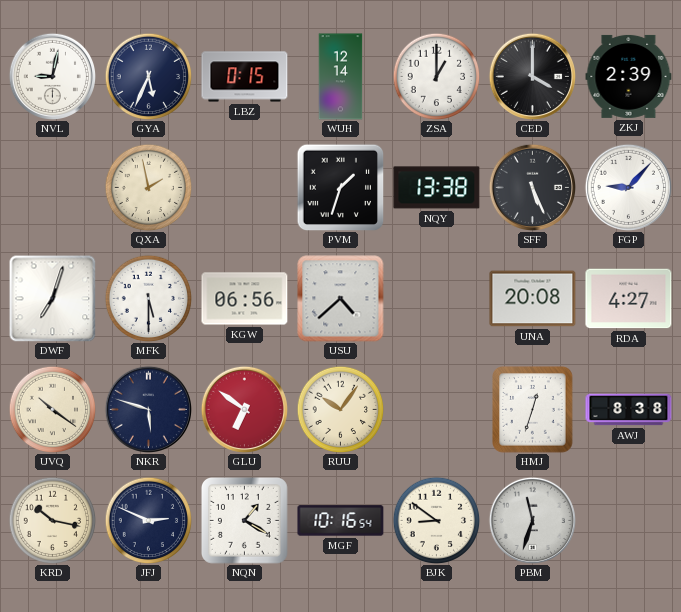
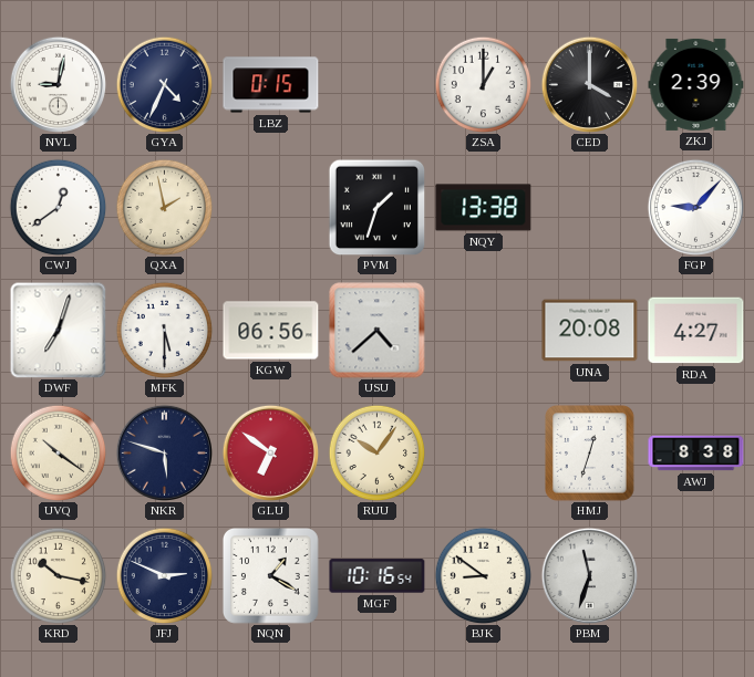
GYA: 5:34 -> 4:34 (164, 84)
WUH: 12:14 -> none (341, 77)
CWJ: none -> 12:39 (58, 207)
SFF: 5:26 -> none (532, 187)
